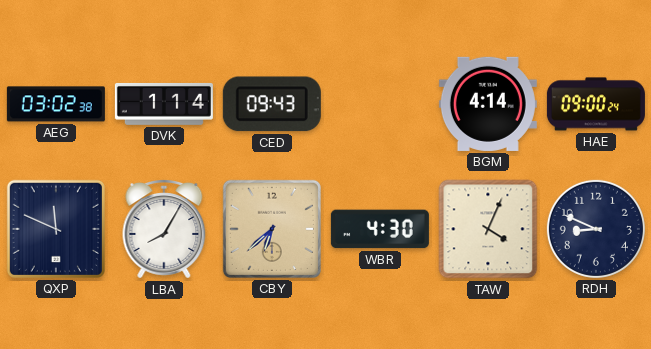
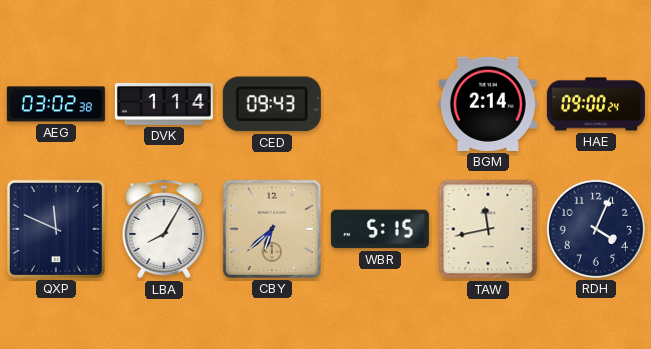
BGM: 4:14 -> 2:14 (488, 104)
WBR: 4:30 -> 5:15 (380, 229)
TAW: 4:04 -> 11:43 (488, 229)
RDH: 8:49 -> 4:04 (596, 229)
